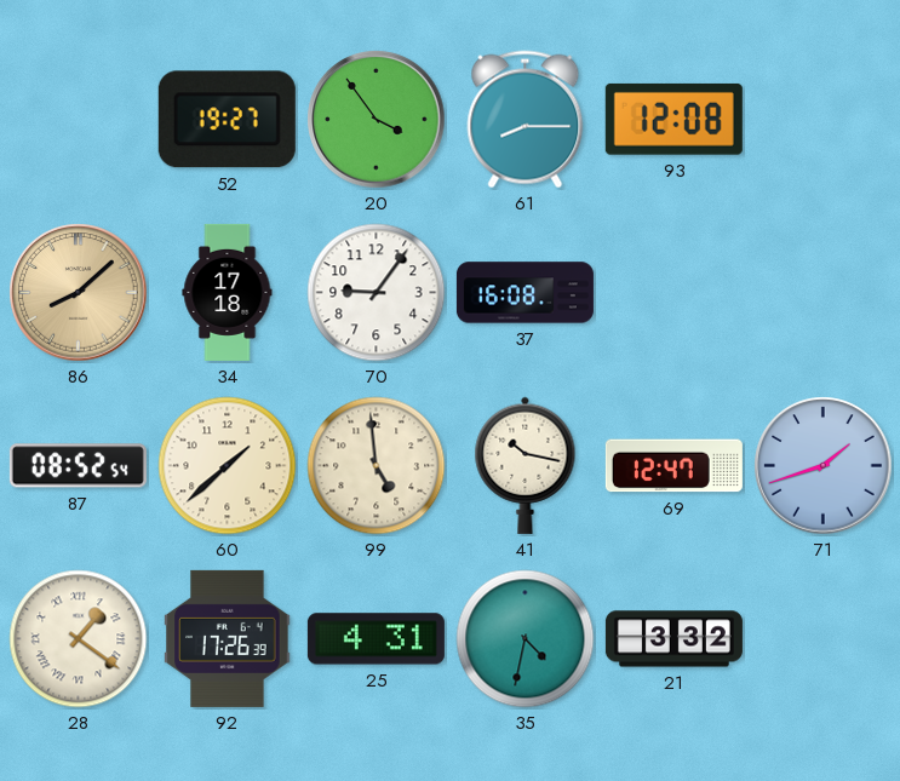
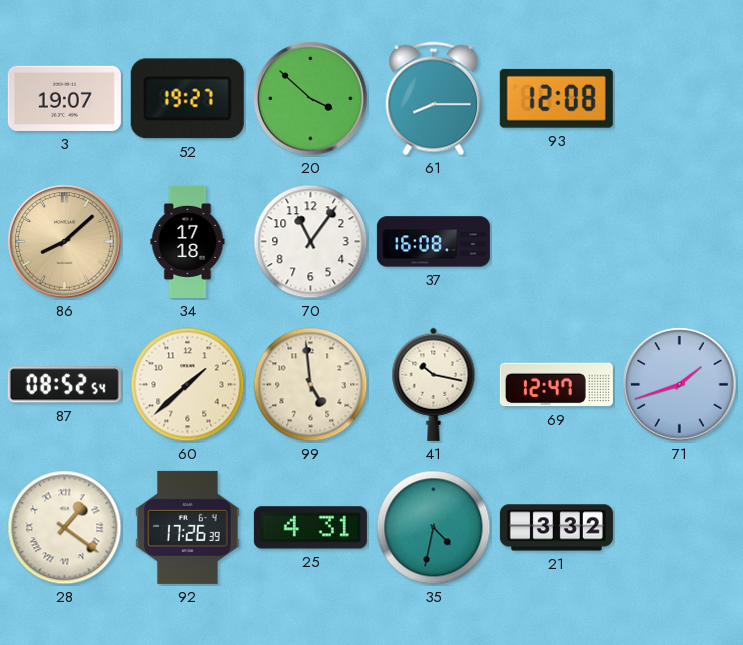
3: none -> 19:07 (64, 98)
20: 3:54 -> 3:52 (311, 99)
70: 9:06 -> 11:06 (311, 242)
